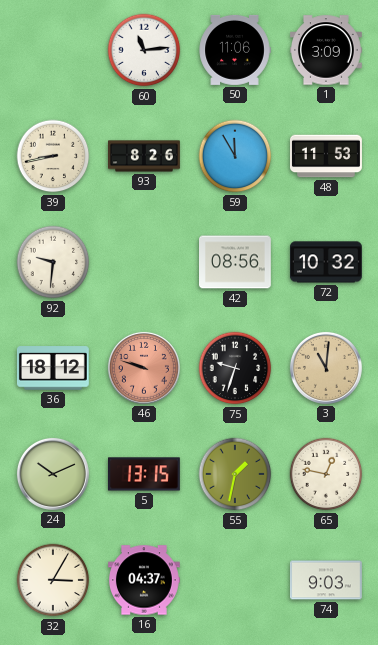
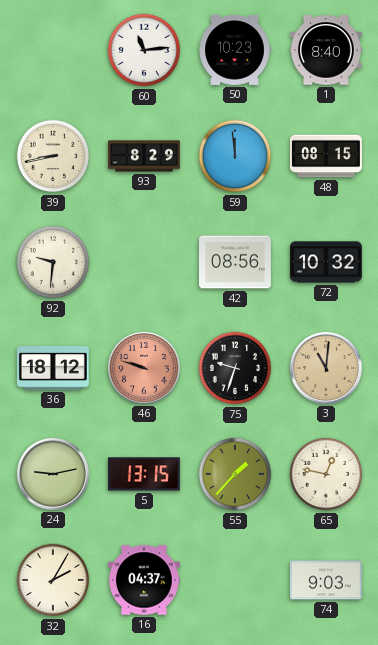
50: 11:06 -> 10:23 (235, 50)
1: 3:09 -> 8:40 (327, 50)
93: 8:26 -> 8:29 (145, 156)
59: 11:55 -> 11:59 (235, 156)
48: 11:53 -> 08:15 (327, 156)
24: 10:11 -> 9:13 (53, 474)
55: 1:32 -> 1:37 (235, 474)
32: 3:05 -> 2:05 (53, 580)
